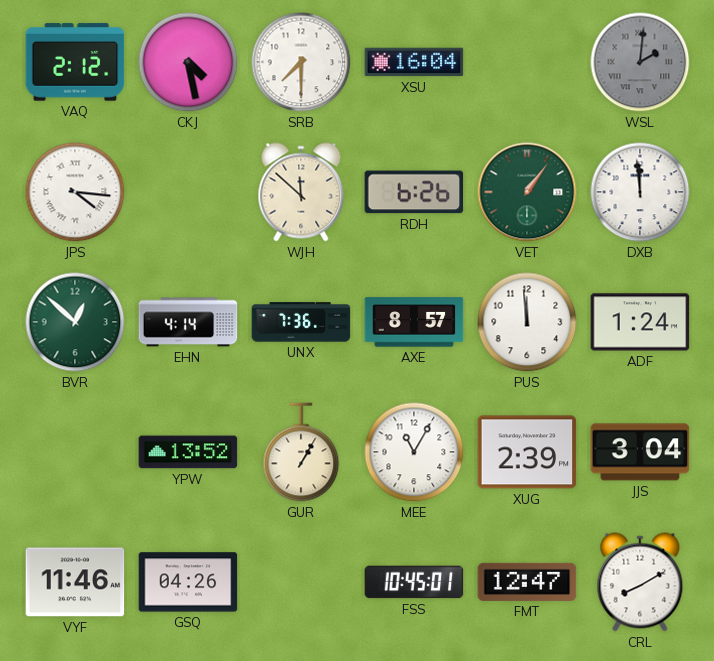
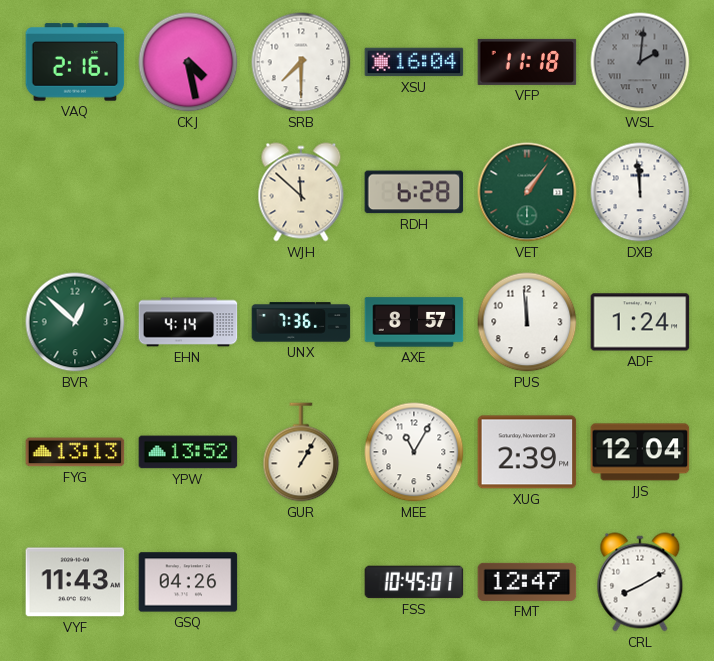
VAQ: 2:12 -> 2:16 (75, 62)
VFP: none -> 11:18 (527, 62)
JPS: 4:16 -> none (75, 192)
RDH: 6:26 -> 6:28 (414, 192)
FYG: none -> 13:13 (75, 452)
JJS: 3:04 -> 12:04 (640, 452)
VYF: 11:46 -> 11:43 (75, 582)
